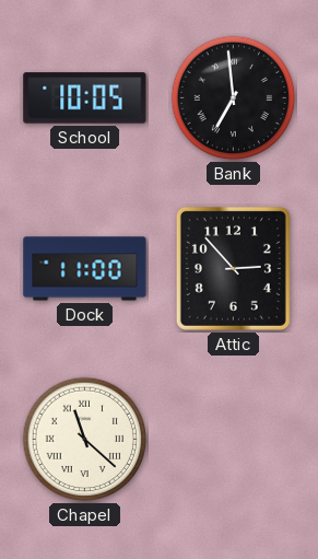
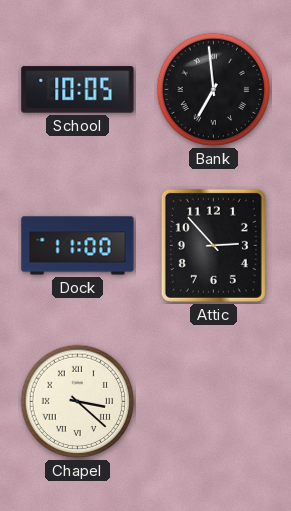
Chapel: 11:22 -> 3:22 (78, 402)
